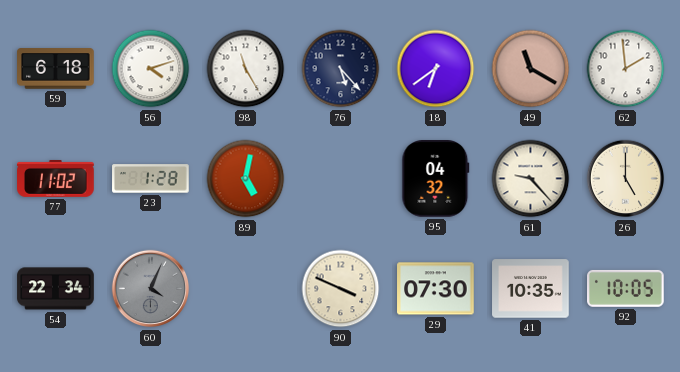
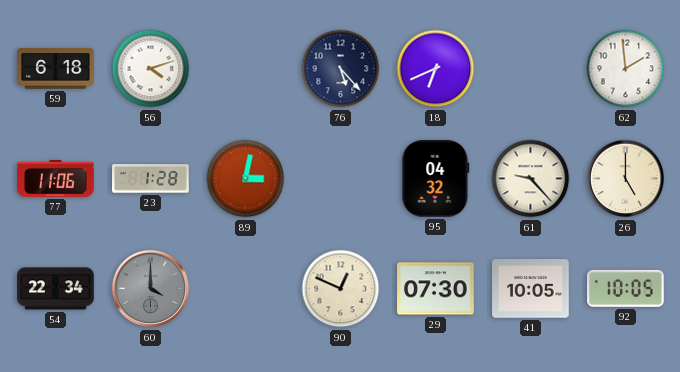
98: 11:25 -> none (246, 69)
18: 6:39 -> 6:41 (436, 69)
49: 11:20 -> none (531, 69)
77: 11:02 -> 11:06 (56, 178)
89: 5:02 -> 3:02 (246, 179)
60: 4:04 -> 4:00 (151, 289)
90: 3:49 -> 12:49 (341, 289)
41: 10:35 -> 10:05 (531, 289)
